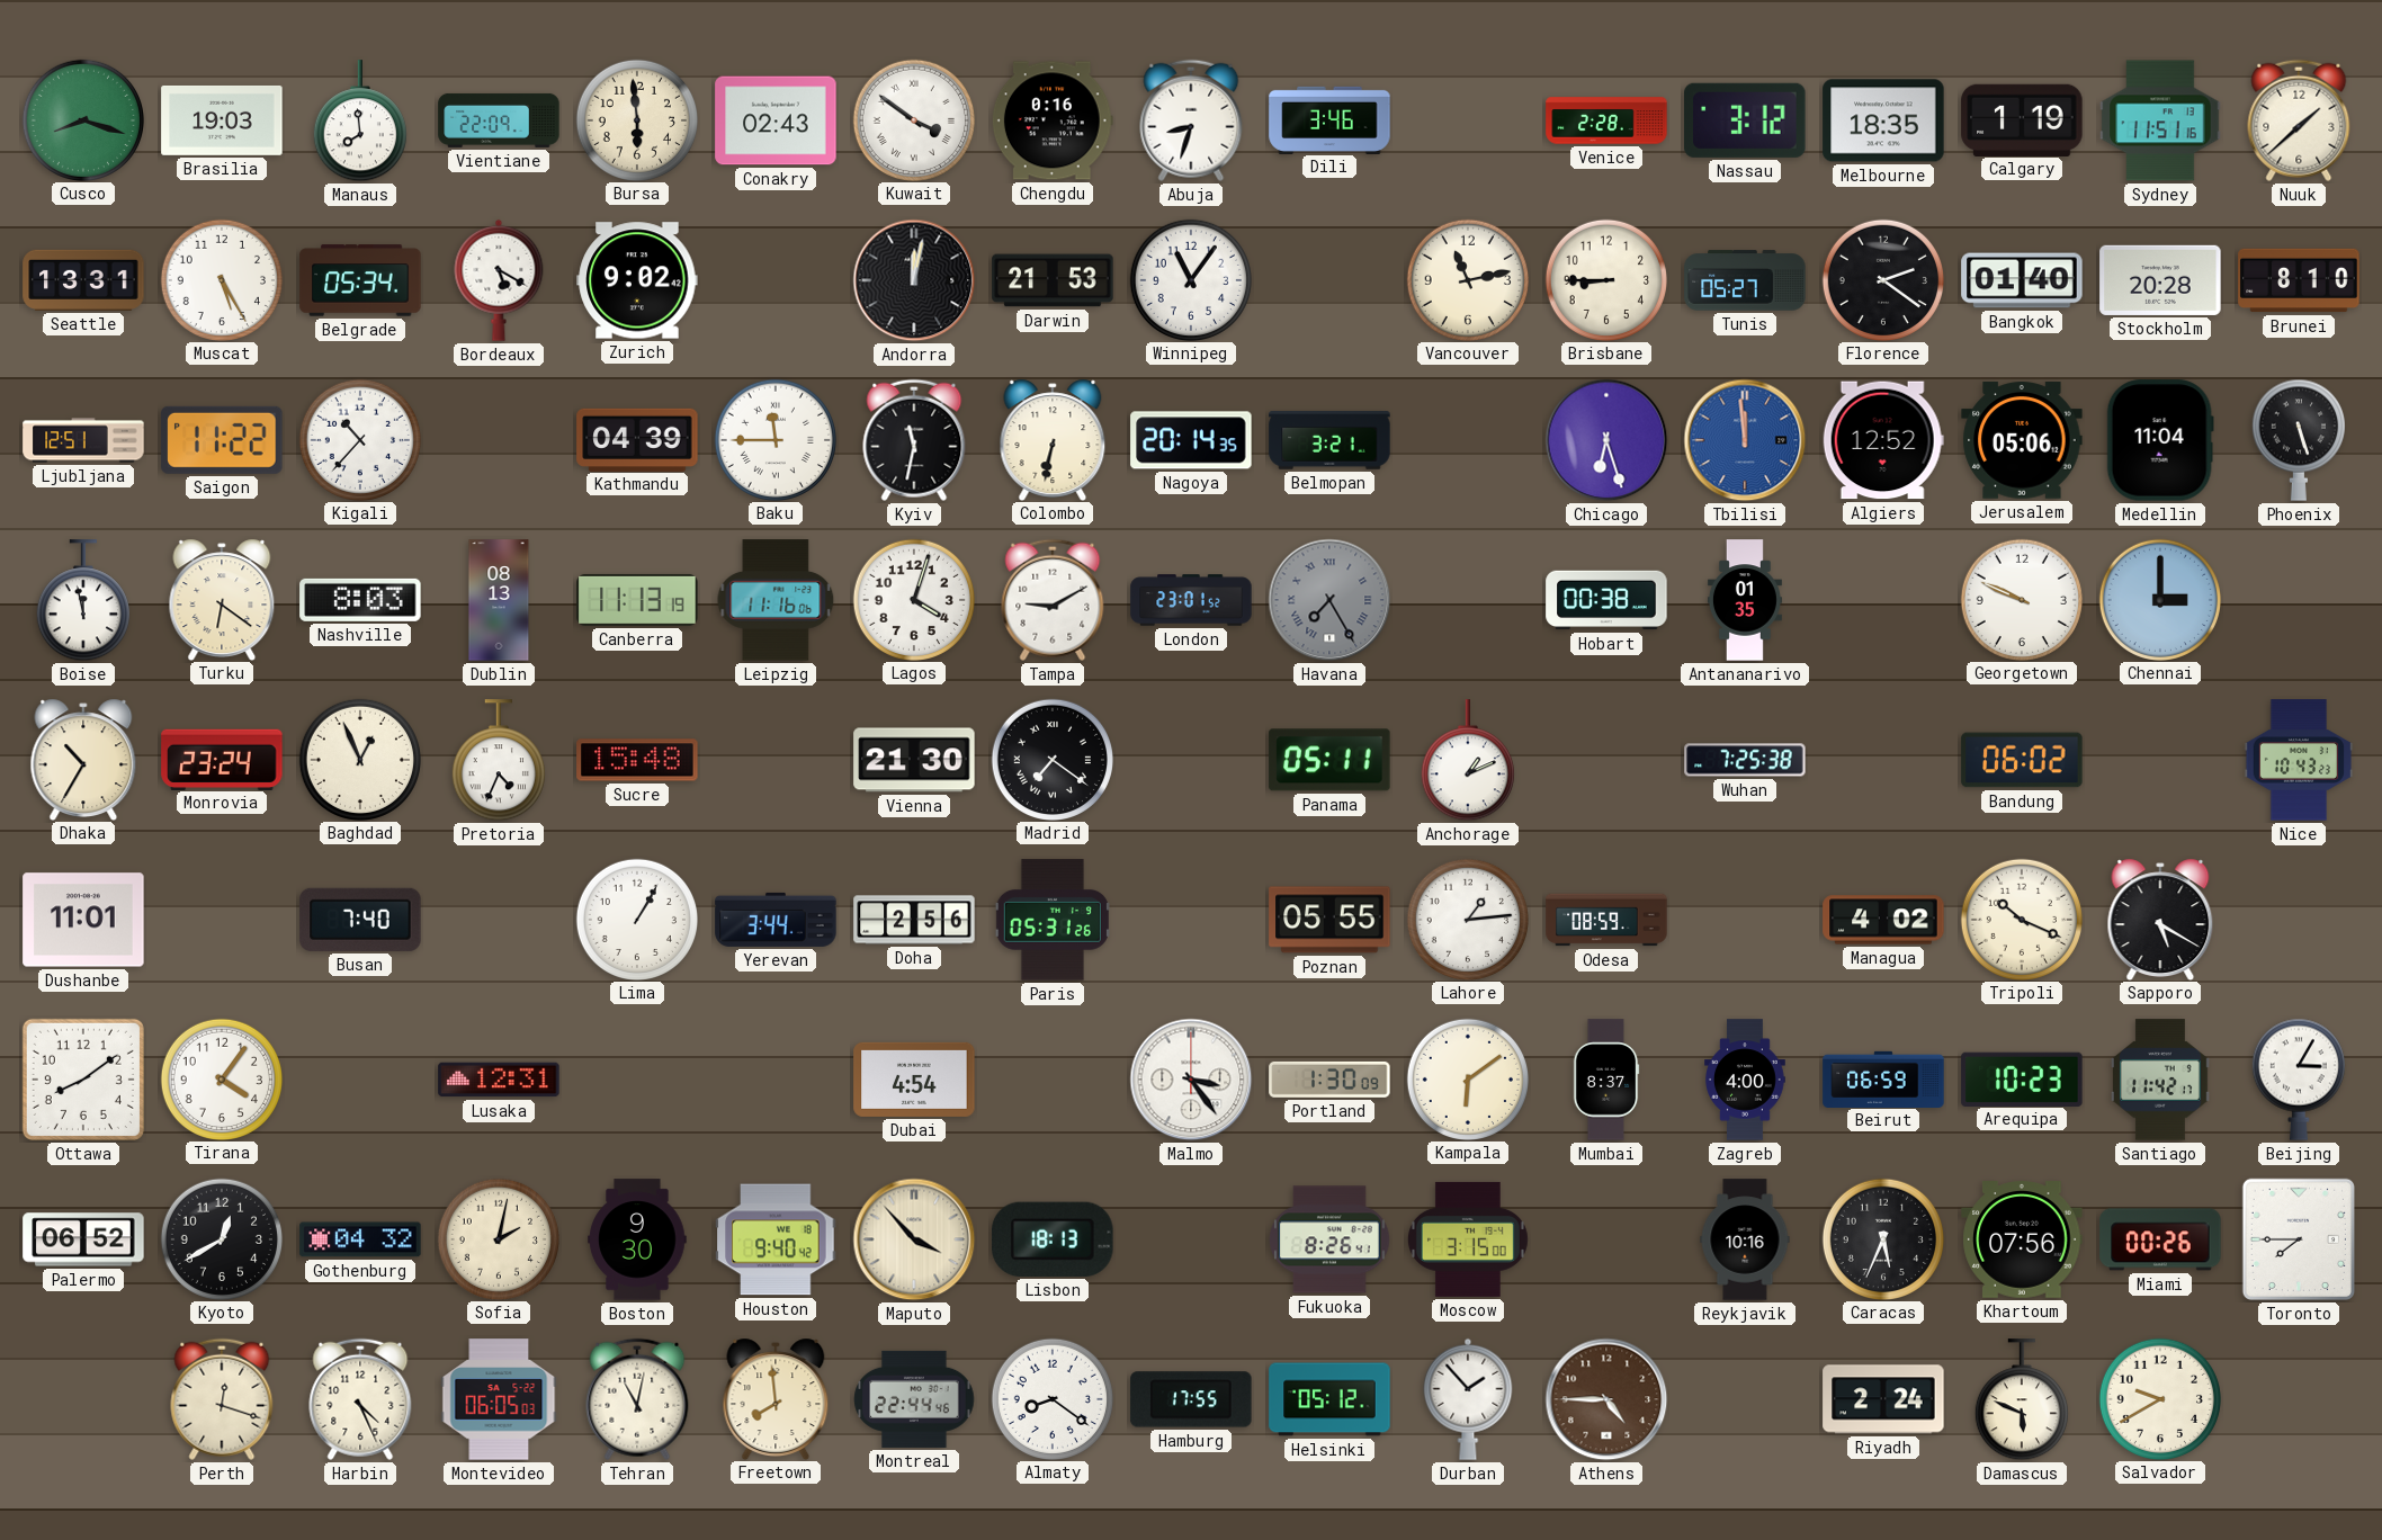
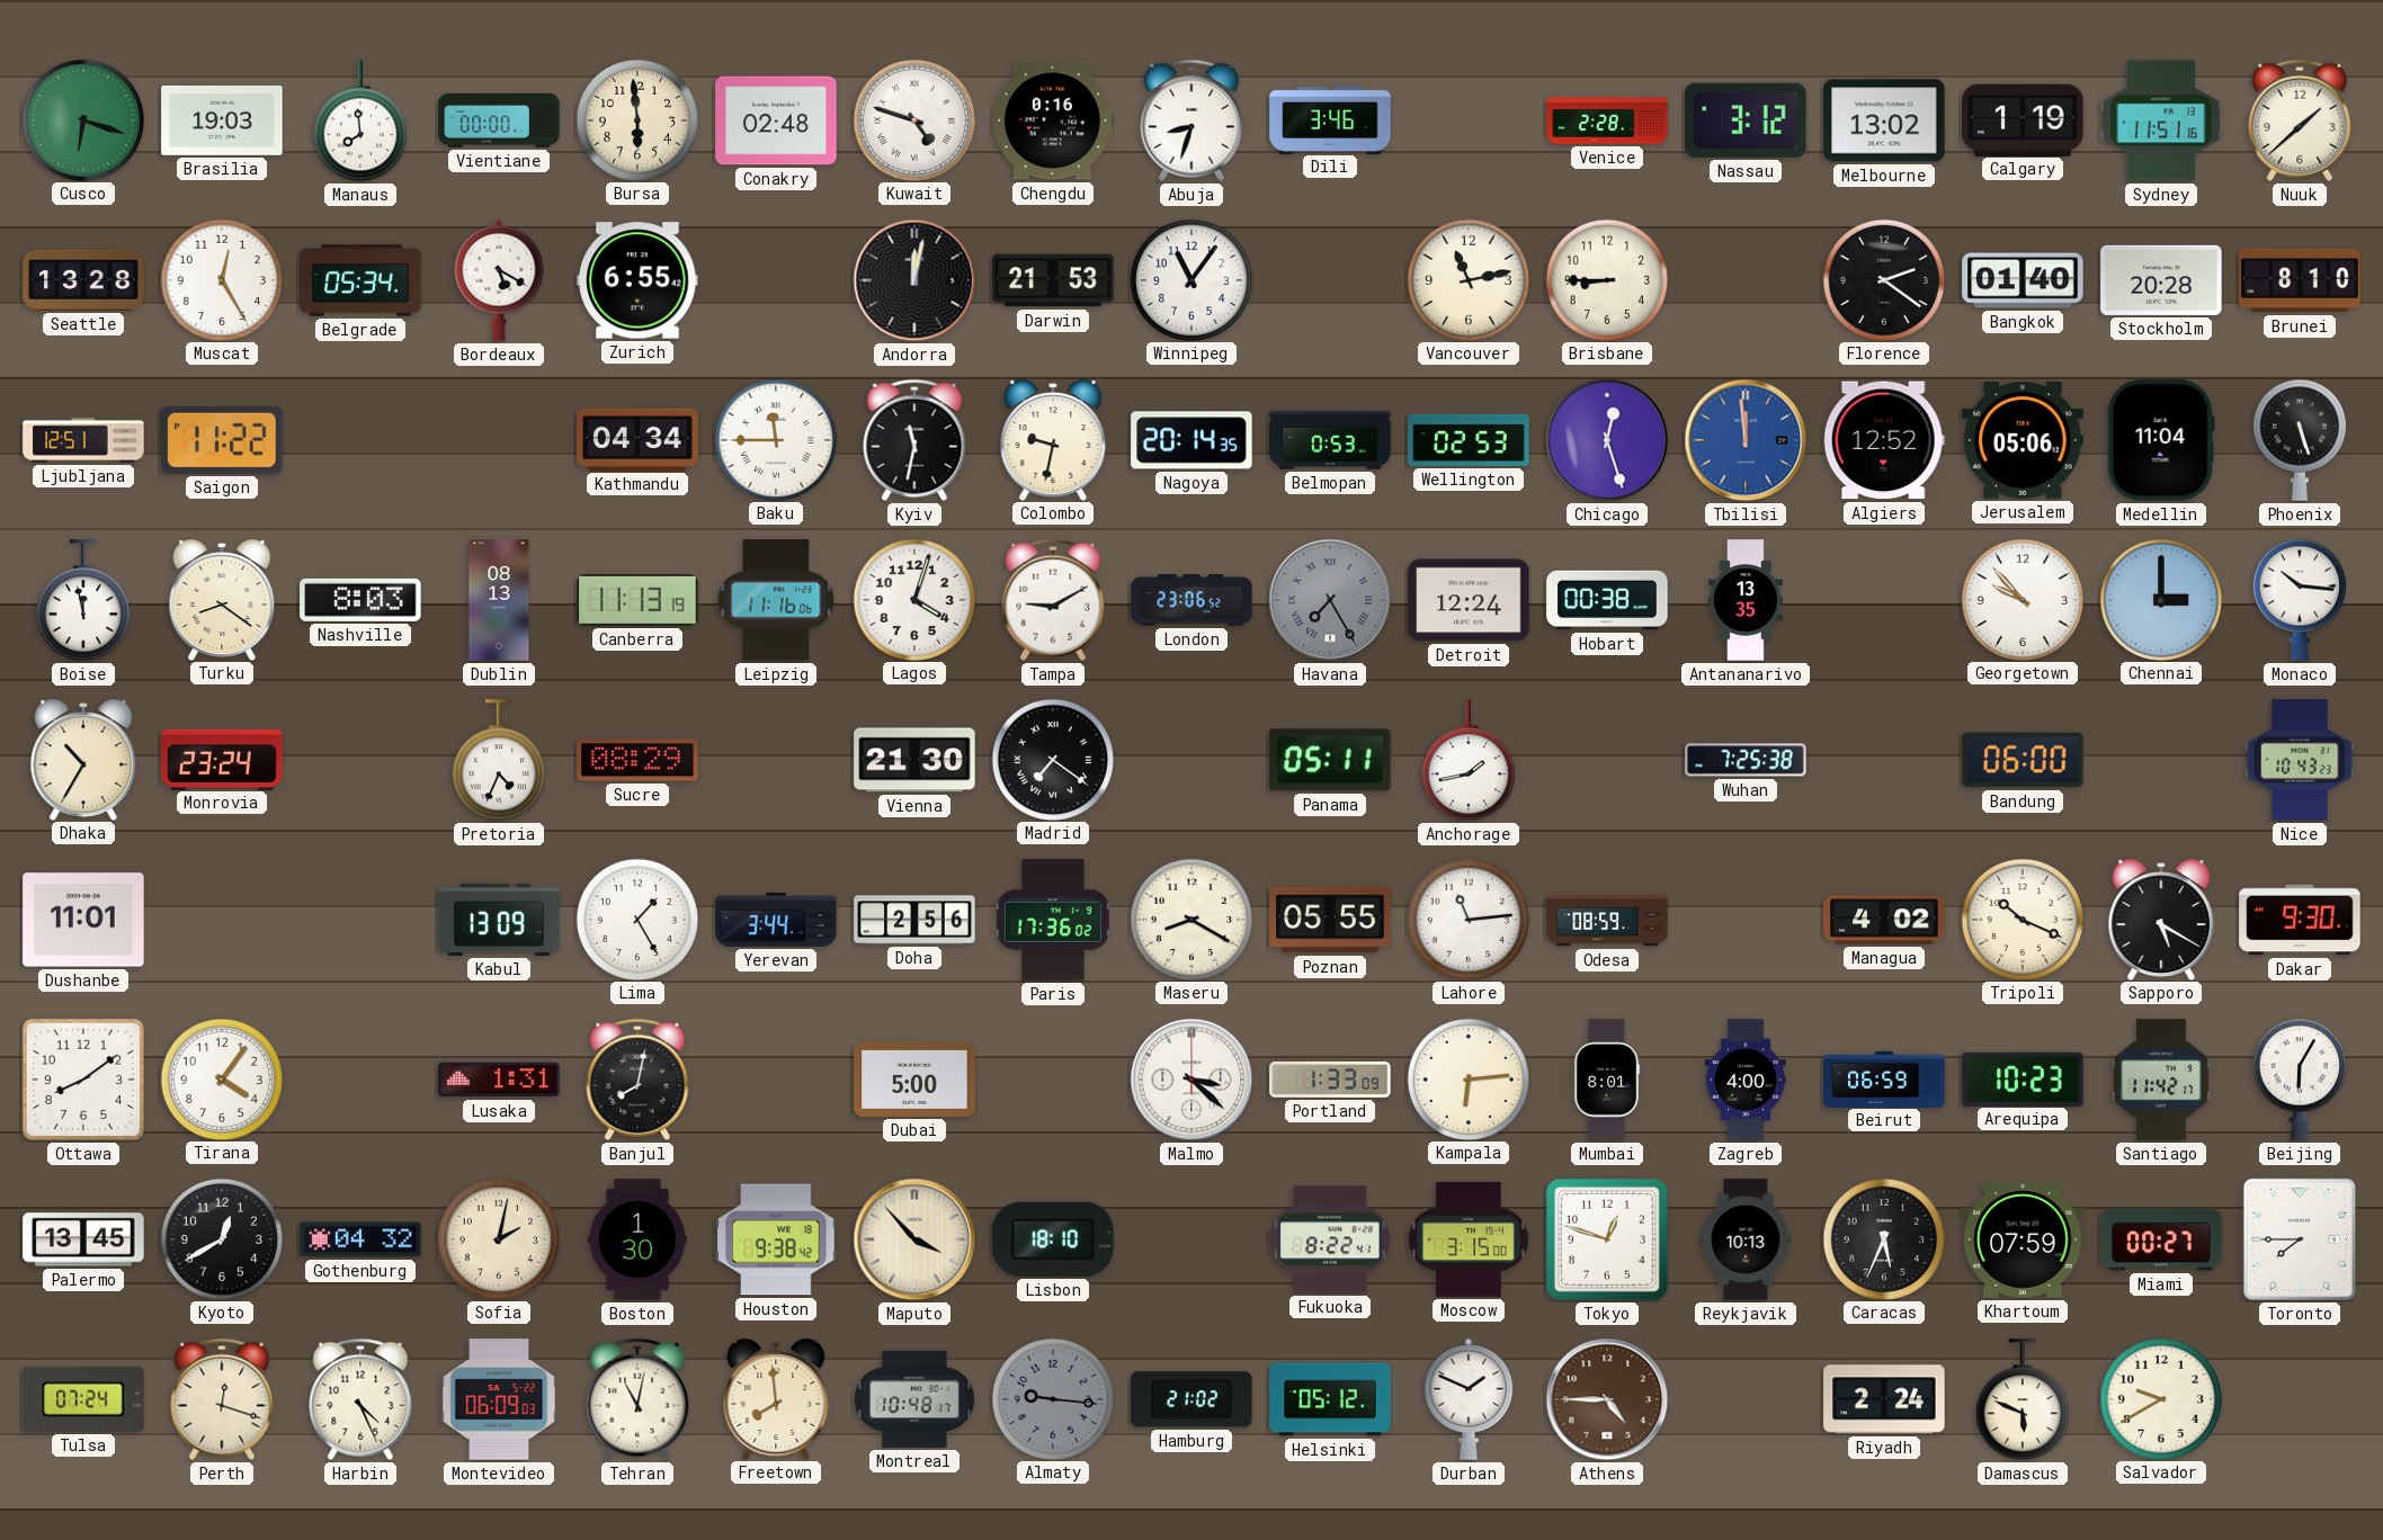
Cusco: 8:18 -> 6:18 (82, 119)
Vientiane: 22:09 -> 00:00 (499, 120)
Conakry: 02:43 -> 02:48 (776, 120)
Kuwait: 3:51 -> 4:48 (913, 119)
Melbourne: 18:35 -> 13:02 (1884, 120)
Seattle: 13:31 -> 13:28 (83, 280)
Muscat: 5:25 -> 12:25 (221, 279)
Zurich: 9:02 -> 6:55 (637, 280)
Tunis: 05:27 -> none (1745, 280)
Kigali: 10:37 -> none (359, 439)
Kathmandu: 04:39 -> 04:34 (637, 439)
Colombo: 6:32 -> 9:32 (1053, 439)
Belmopan: 3:21 -> 0:53 (1330, 440)
Wellington: none -> 02:53 (1469, 440)
Chicago: 6:27 -> 12:27 (1607, 440)
Turku: 6:21 -> 8:21 (222, 599)
London: 23:01 -> 23:06 (1191, 600)
Detroit: none -> 12:24 (1469, 600)
Antananarivo: 01:35 -> 13:35 (1746, 600)
Georgetown: 9:49 -> 9:53 (2021, 599)
Monaco: none -> 10:16 (2300, 600)
Baghdad: 12:56 -> none (359, 759)
Sucre: 15:48 -> 08:29 (637, 760)
Anchorage: 1:11 -> 1:43 (1469, 761)
Bandung: 06:02 -> 06:00 (2023, 760)
Busan: 7:40 -> none (360, 920)
Kabul: none -> 13:09 (499, 920)
Lima: 1:05 -> 1:25 (636, 919)
Paris: 05:31 -> 17:36 (1053, 920)
Maseru: none -> 8:20 (1190, 919)
Lahore: 1:14 -> 11:14 (1467, 919)
Dakar: none -> 9:30 (2300, 920)
Lusaka: 12:31 -> 1:31 (499, 1080)
Banjul: none -> 8:02 (637, 1080)
Dubai: 4:54 -> 5:00 (914, 1080)
Malmo: 3:24 -> 3:22 (1191, 1080)
Portland: 1:30 -> 1:33 (1330, 1080)
Kampala: 6:09 -> 6:14 (1467, 1078)
Mumbai: 8:37 -> 8:01 (1607, 1080)
Beijing: 3:05 -> 6:05 (2300, 1080)
Palermo: 06:52 -> 13:45 (83, 1239)
Boston: 9:30 -> 1:30 (637, 1239)
Houston: 9:40 -> 9:38 (776, 1239)
Lisbon: 18:13 -> 18:10 (1053, 1239)
Fukuoka: 8:26 -> 8:22 (1330, 1239)
Tokyo: none -> 12:48 (1607, 1239)
Reykjavik: 10:16 -> 10:13 (1746, 1239)
Khartoum: 07:56 -> 07:59 (2023, 1239)
Miami: 00:26 -> 00:27 (2161, 1239)
Tulsa: none -> 07:24 (83, 1399)
Montevideo: 06:05 -> 06:09 (499, 1399)
Montreal: 22:44 -> 10:48 (914, 1399)
Almaty: 8:21 -> 9:16 (1052, 1398)
Almaty dial: white -> grey (1052, 1398)
Hamburg: 17:55 -> 21:02 (1191, 1399)
Durban: 1:53 -> 1:49 (1469, 1399)
